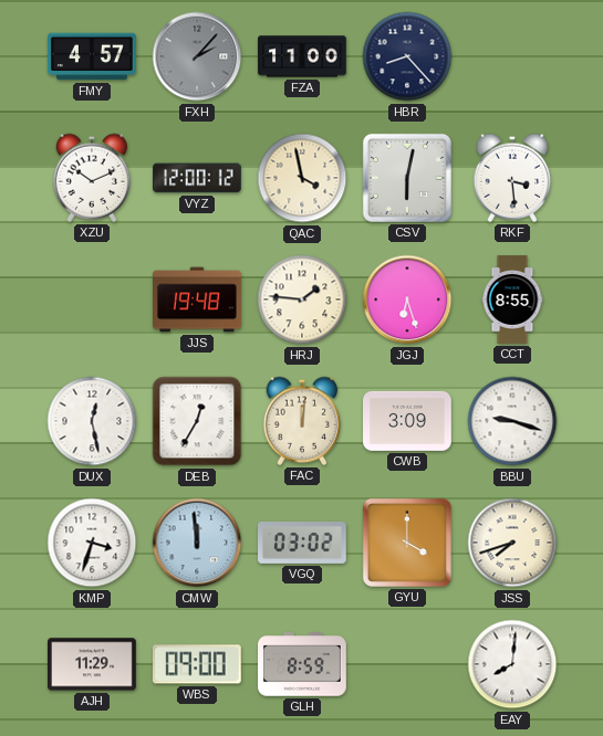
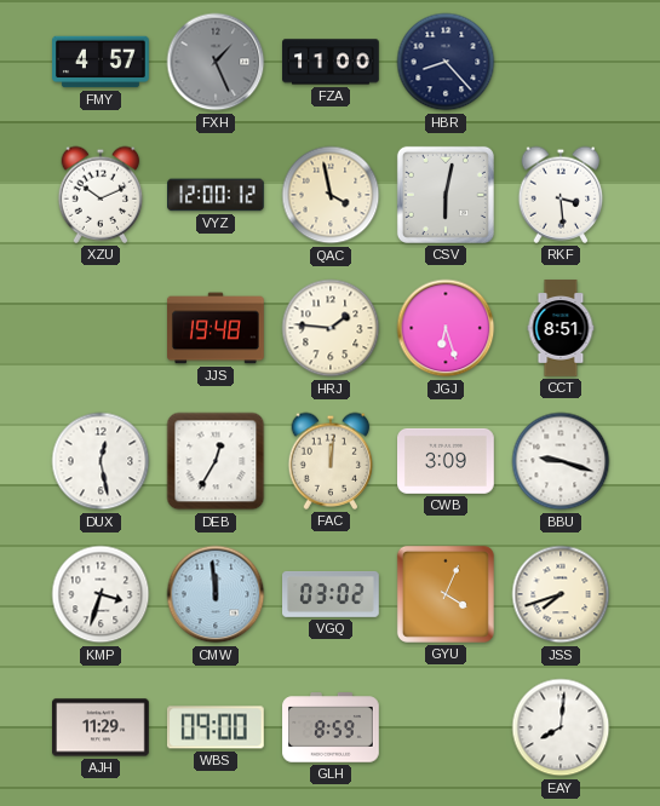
FXH: 2:07 -> 1:26 (216, 62)
CCT: 8:55 -> 8:51 (561, 328)
GYU: 4:00 -> 4:04 (446, 594)
